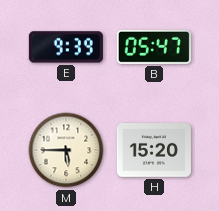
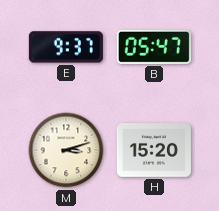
E: 9:39 -> 9:37 (66, 47)
M: 5:45 -> 3:12 (66, 150)
